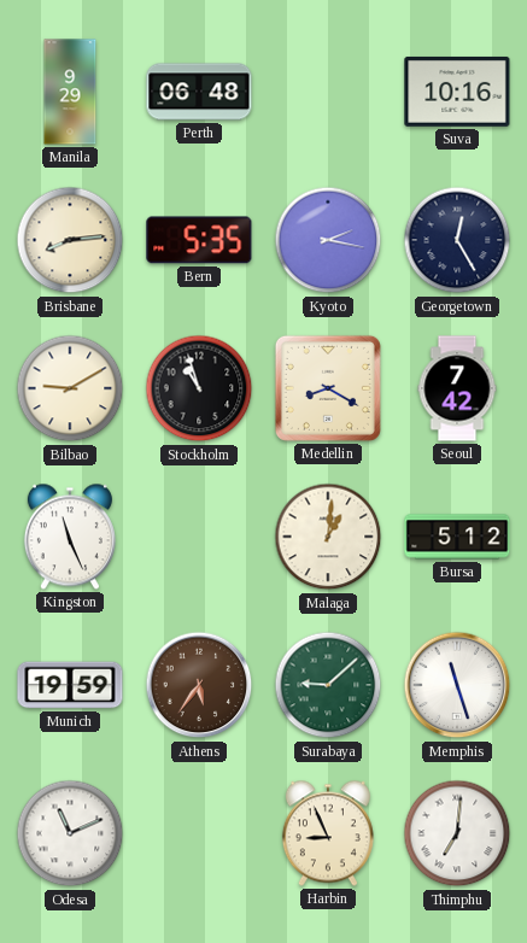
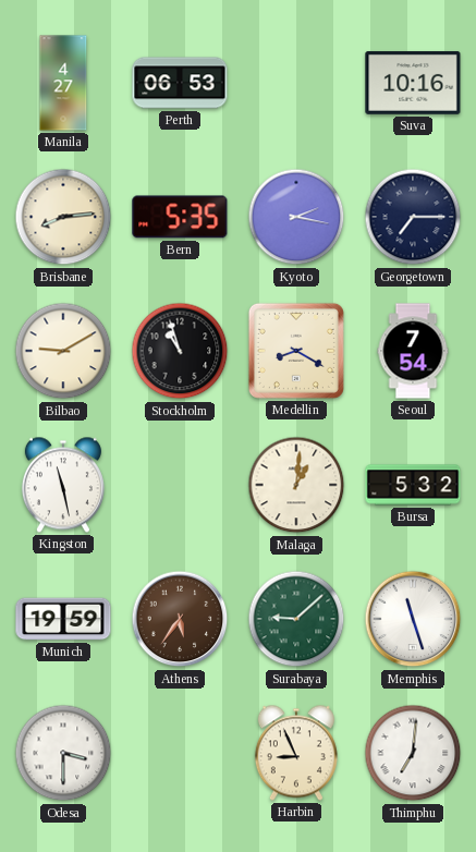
Manila: 9:29 -> 4:27 (63, 83)
Perth: 06:48 -> 06:53 (180, 83)
Georgetown: 12:25 -> 7:15 (413, 217)
Seoul: 7:42 -> 7:54 (413, 351)
Kingston: 11:26 -> 11:28 (63, 485)
Bursa: 5:12 -> 5:32 (413, 485)
Odesa: 11:11 -> 3:30 (63, 753)
